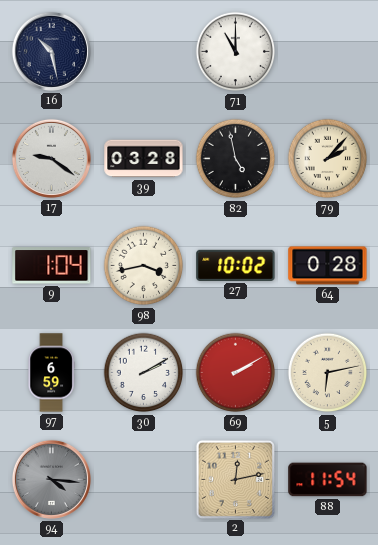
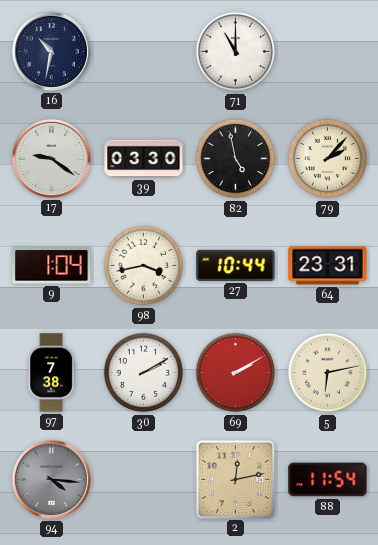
16: 10:28 -> 10:32 (51, 51)
39: 03:28 -> 03:30 (144, 159)
27: 10:02 -> 10:44 (236, 265)
64: 0:28 -> 23:31 (328, 266)
97: 6:59 -> 7:38 (51, 373)
